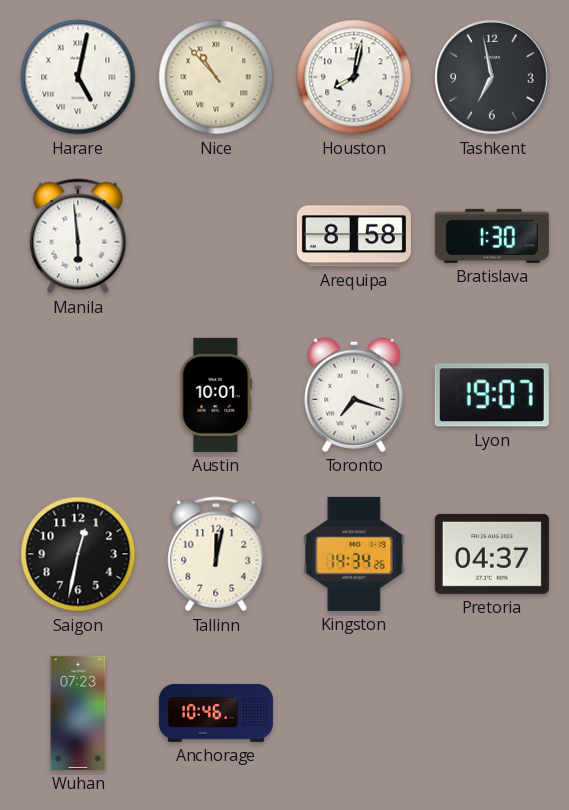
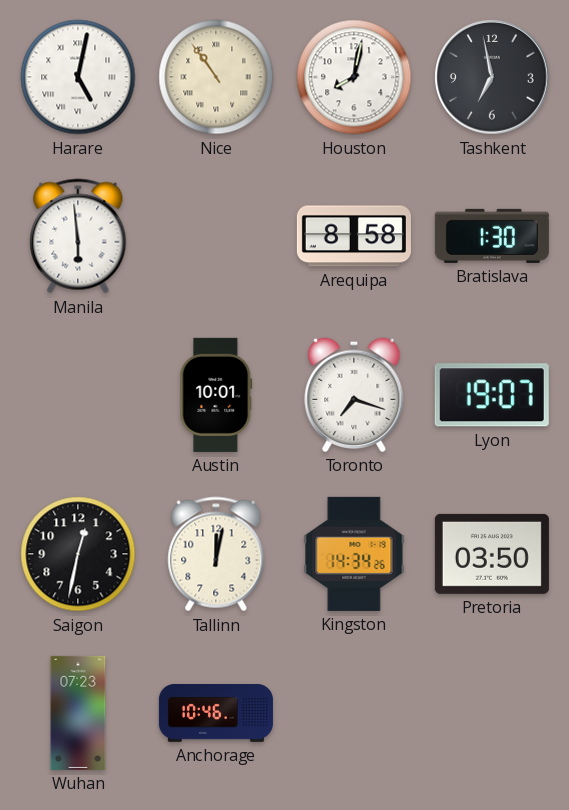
Nice: 10:53 -> 10:54 (216, 77)
Pretoria: 04:37 -> 03:50 (492, 554)
